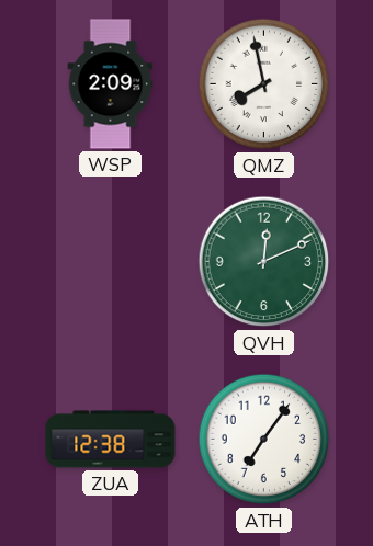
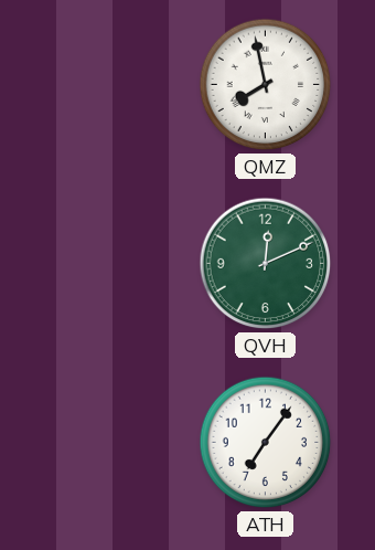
WSP: 2:09 -> none (111, 84)
ZUA: 12:38 -> none (111, 440)
